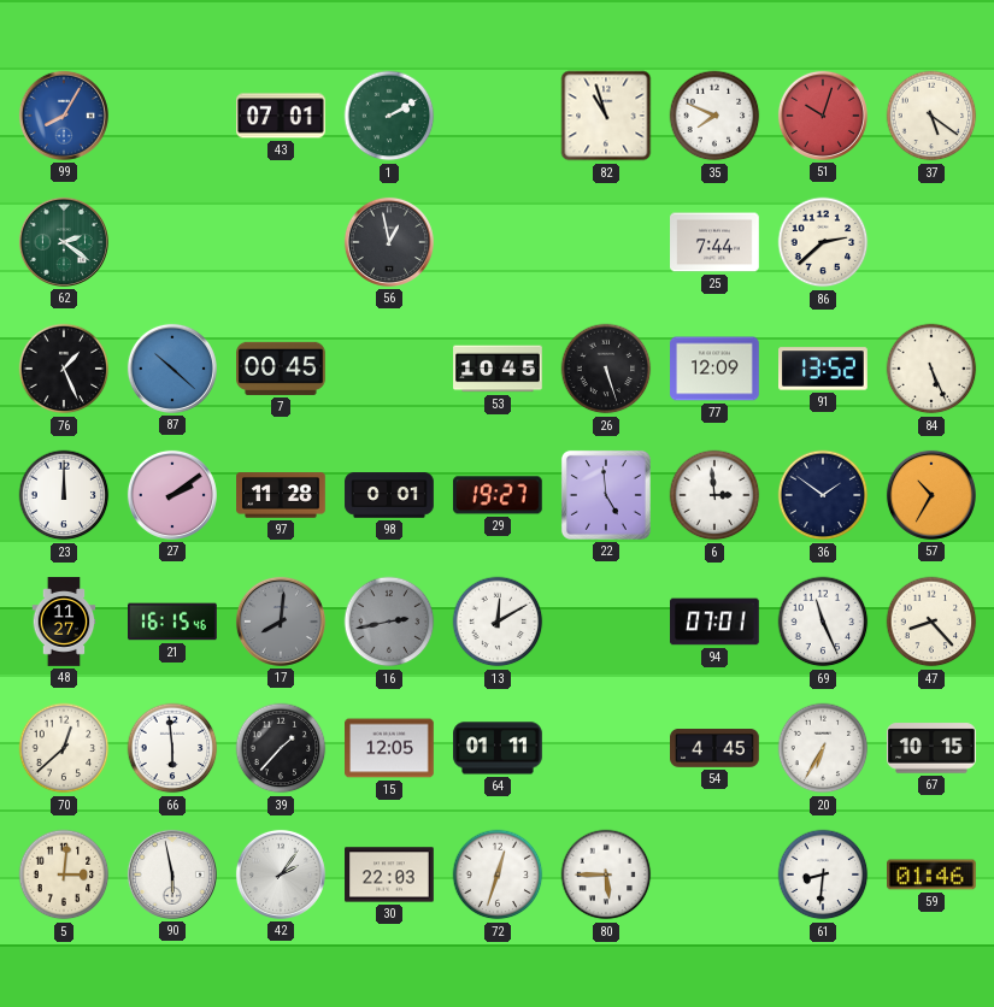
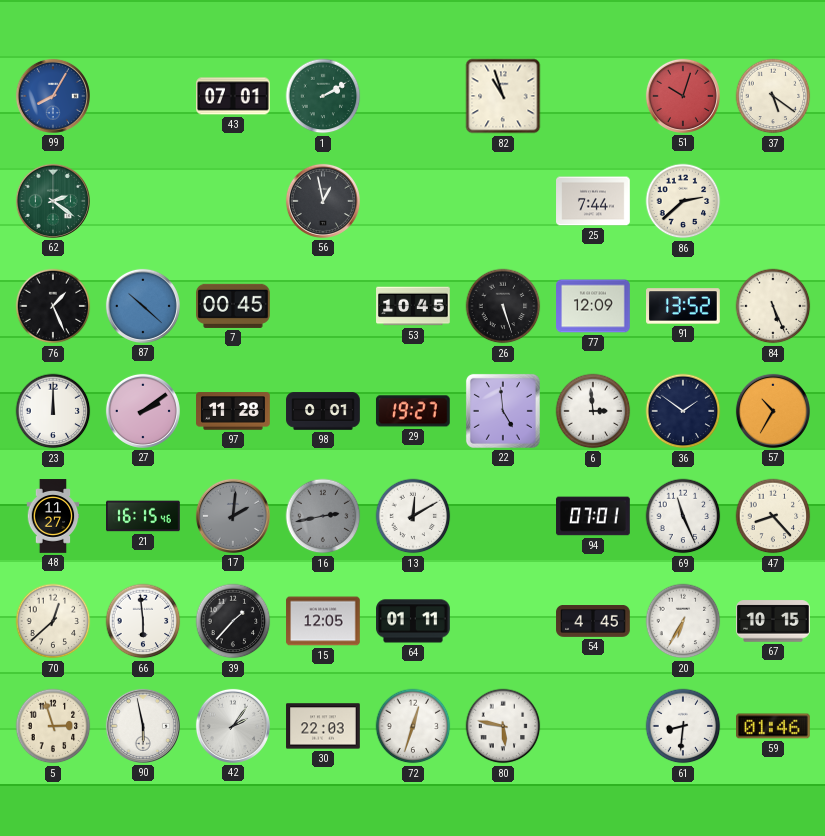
35: 7:49 -> none (714, 116)
17: 8:01 -> 2:01 (233, 516)
5: 3:01 -> 2:57 (53, 726)
80: 5:45 -> 5:47 (503, 726)
